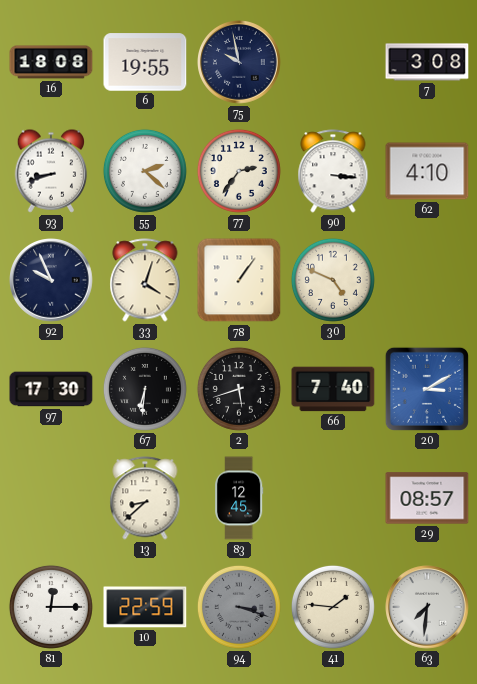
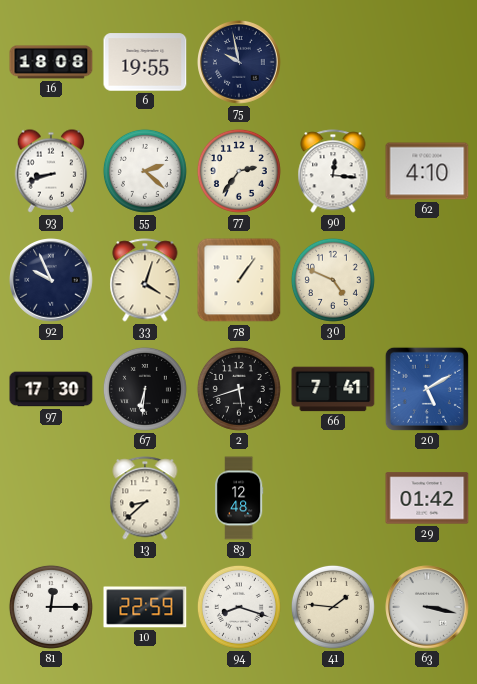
7: 3:08 -> none (427, 62)
90: 3:16 -> 12:16 (333, 171)
66: 7:40 -> 7:41 (333, 389)
20: 3:10 -> 5:10 (427, 389)
83: 12:45 -> 12:48 (240, 498)
29: 08:57 -> 01:42 (427, 498)
94: 3:18 -> 8:18 (239, 607)
94 dial: grey -> white (239, 607)
63: 7:31 -> 3:17 (428, 608)
